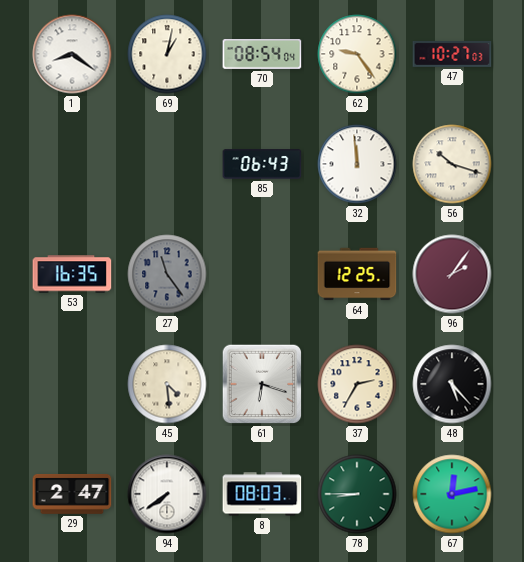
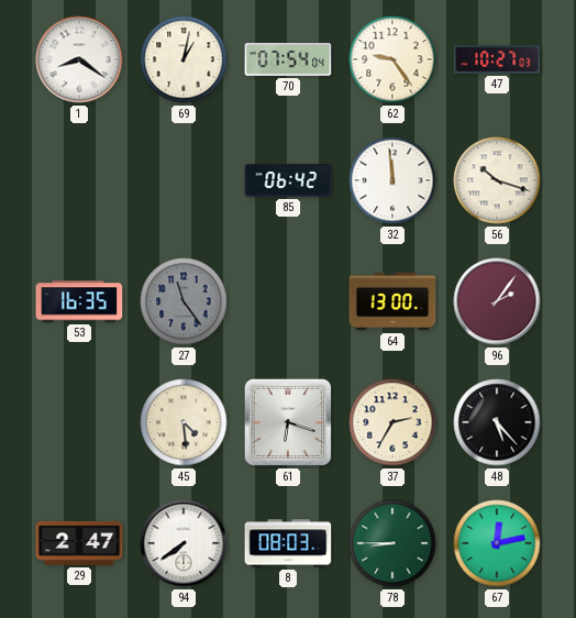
70: 08:54 -> 07:54 (288, 60)
85: 06:43 -> 06:42 (288, 180)
64: 12:25 -> 13:00 (392, 301)
